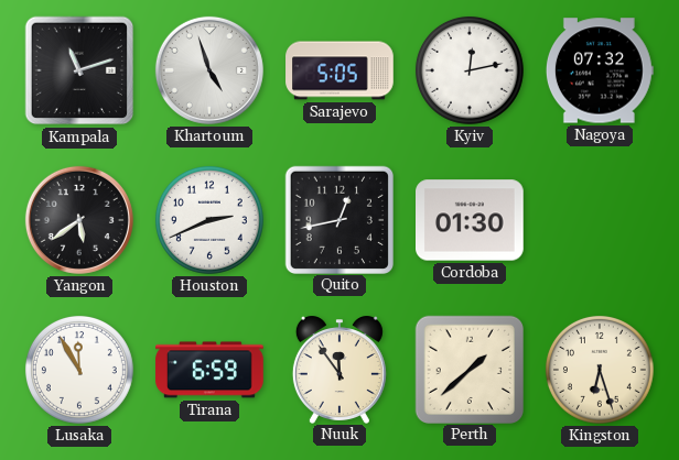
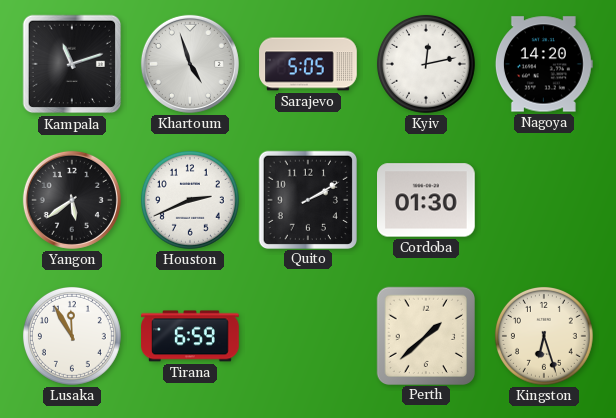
Nagoya: 07:32 -> 14:20 (544, 64)
Quito: 12:43 -> 2:10 (307, 199)
Nuuk: 11:54 -> none (339, 370)
